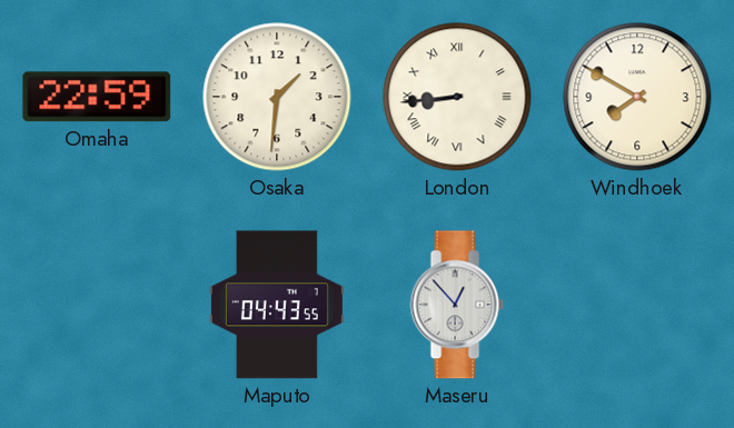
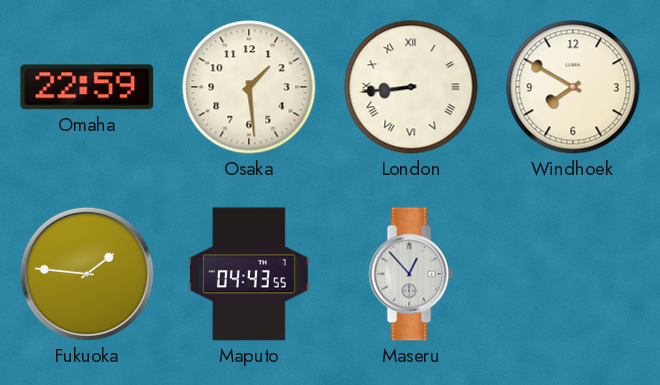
Osaka: 1:31 -> 1:29 (249, 87)
Fukuoka: none -> 1:46 (87, 274)
